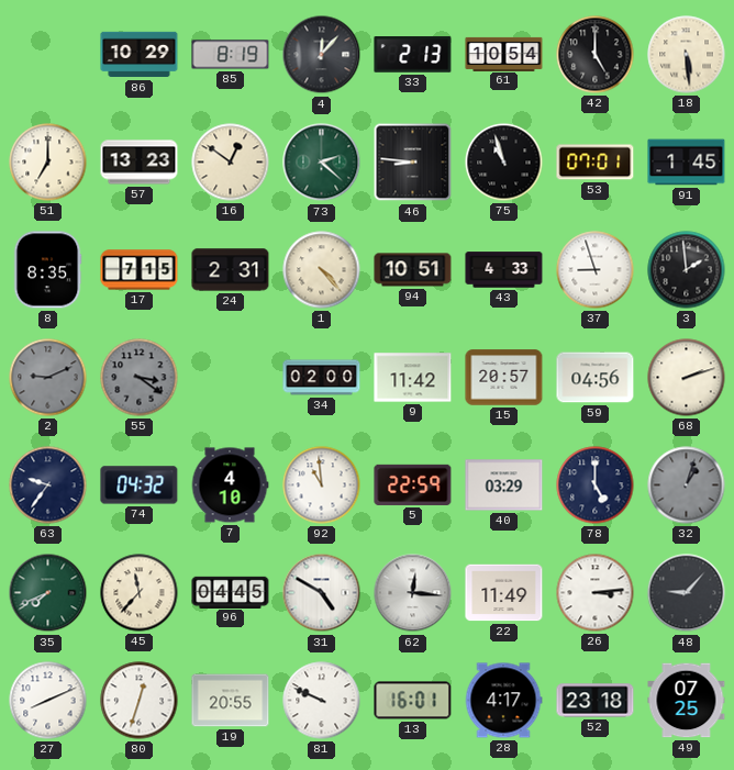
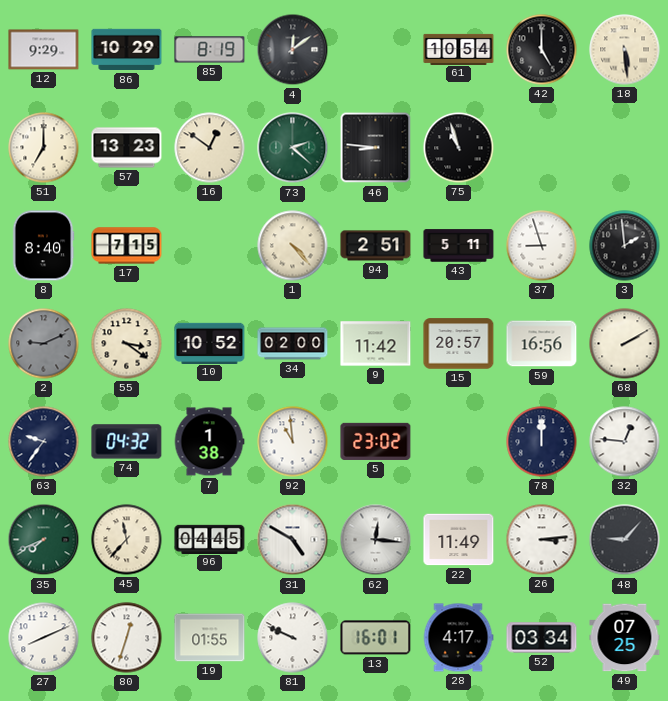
12: none -> 9:29 (44, 50)
4: 12:07 -> 12:09 (293, 50)
33: 2:13 -> none (413, 55)
53: 07:01 -> none (596, 163)
91: 1:45 -> none (687, 163)
8: 8:35 -> 8:40 (43, 246)
24: 2:31 -> none (231, 270)
94: 10:51 -> 2:51 (376, 246)
43: 4:33 -> 5:11 (459, 246)
55 dial: grey -> cream (127, 344)
10: none -> 10:52 (210, 343)
59: 04:56 -> 16:56 (542, 344)
68: 2:12 -> 2:10 (625, 344)
7: 4:10 -> 1:38 (209, 442)
5: 22:59 -> 23:02 (376, 441)
40: 03:29 -> none (504, 486)
78: 5:00 -> 12:00 (542, 442)
32: 1:03 -> 12:46 (625, 442)
32 dial: grey -> white (625, 442)
19: 20:55 -> 01:55 (210, 638)
52: 23:18 -> 03:34 (542, 638)
